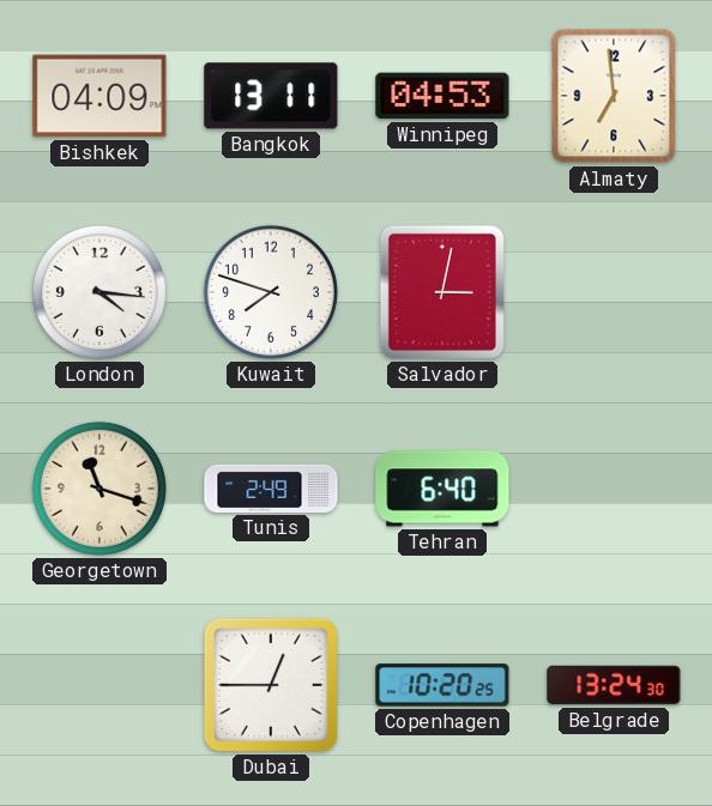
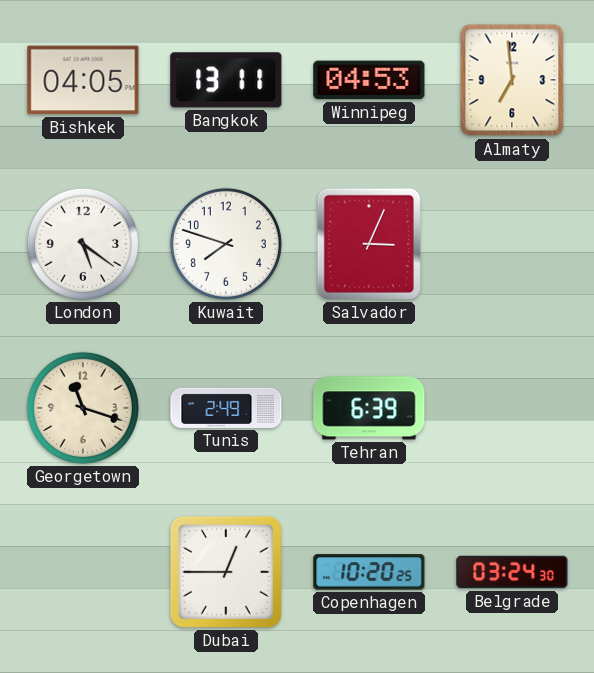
Bishkek: 04:09 -> 04:05 (83, 80)
London: 4:16 -> 5:21 (83, 244)
Salvador: 3:02 -> 3:04 (369, 244)
Tehran: 6:40 -> 6:39 (369, 408)
Belgrade: 13:24 -> 03:24 (512, 572)
